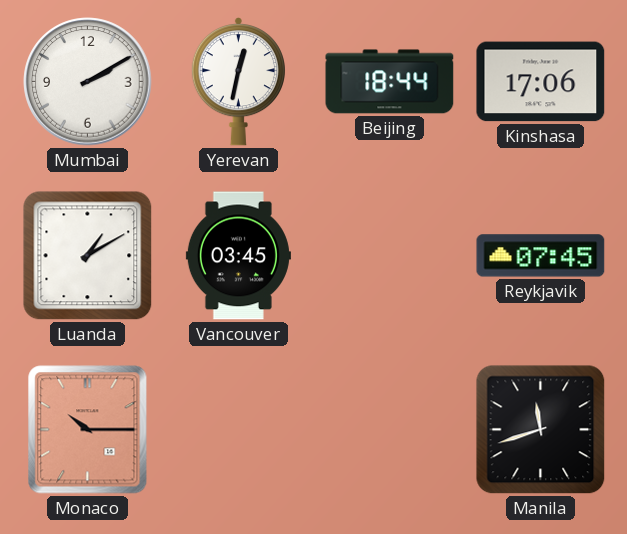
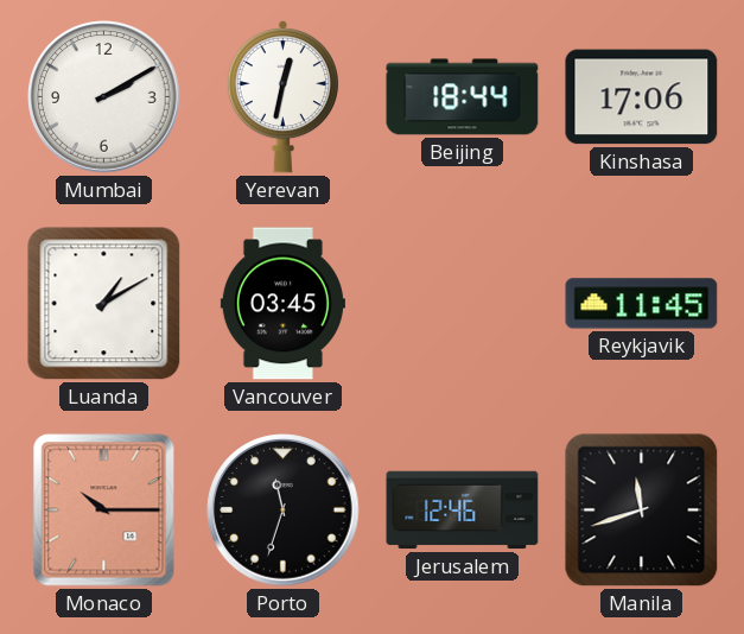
Reykjavik: 07:45 -> 11:45 (642, 304)
Porto: none -> 11:33 (284, 511)
Jerusalem: none -> 12:46 (463, 511)
